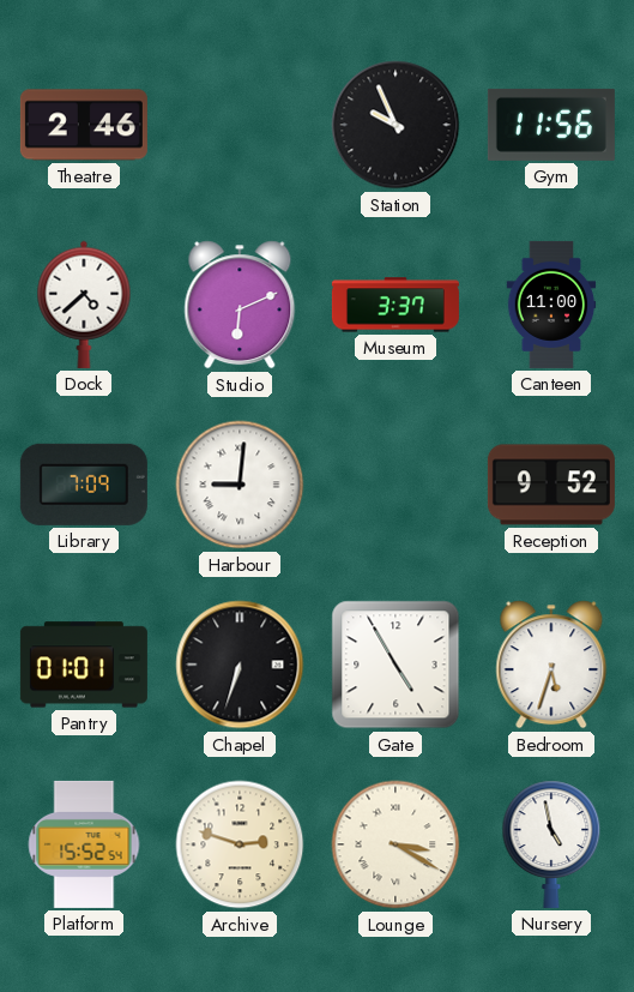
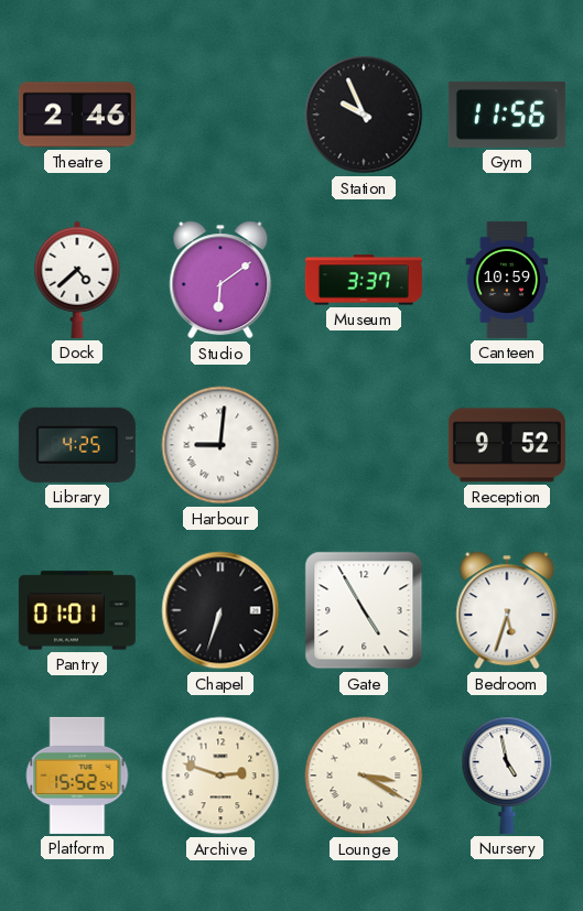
Studio: 6:11 -> 6:09 (220, 280)
Canteen: 11:00 -> 10:59 (507, 280)
Library: 7:09 -> 4:25 (77, 445)
